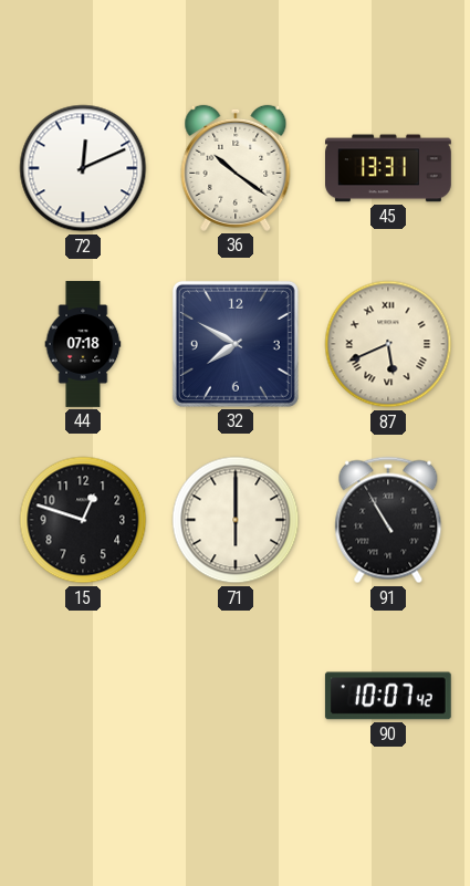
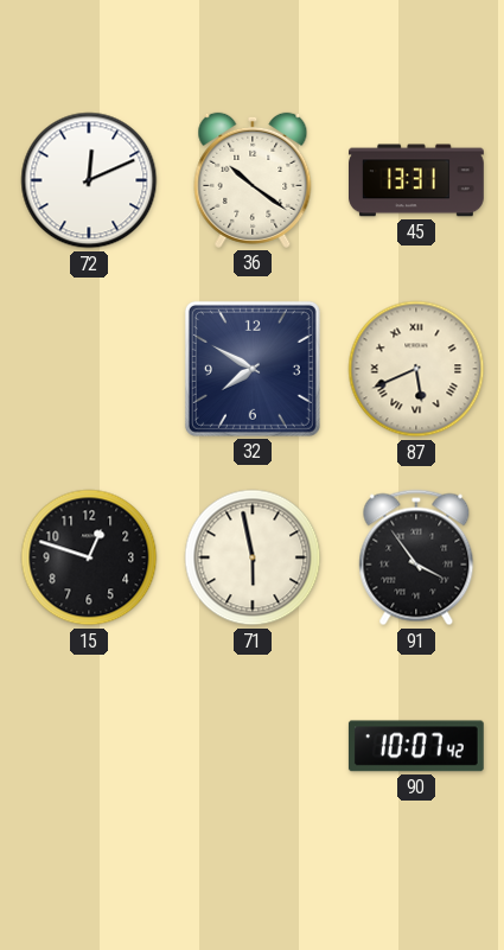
44: 07:18 -> none (83, 344)
71: 6:00 -> 5:58 (253, 557)
91: 10:55 -> 3:54 (416, 557)
